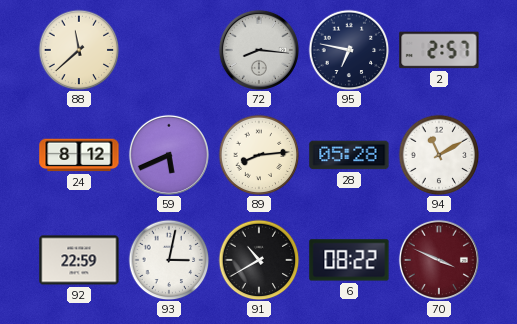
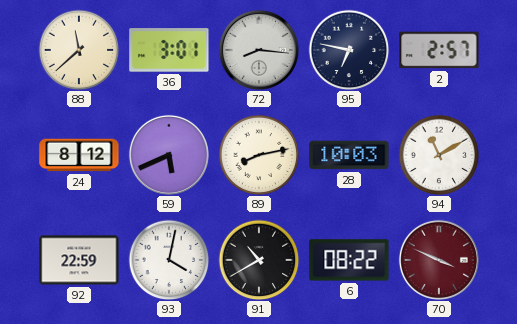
36: none -> 3:01 (169, 50)
89: 8:14 -> 8:13 (259, 155)
28: 05:28 -> 10:03 (349, 155)
93: 3:02 -> 4:02 (169, 260)
